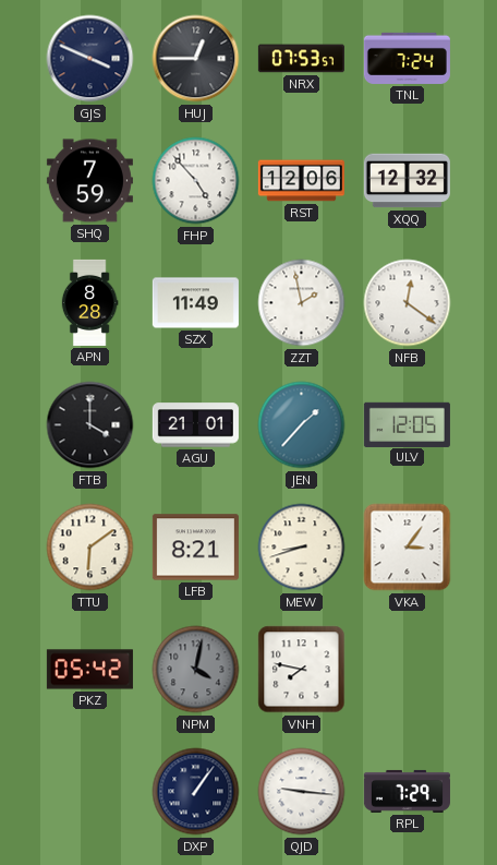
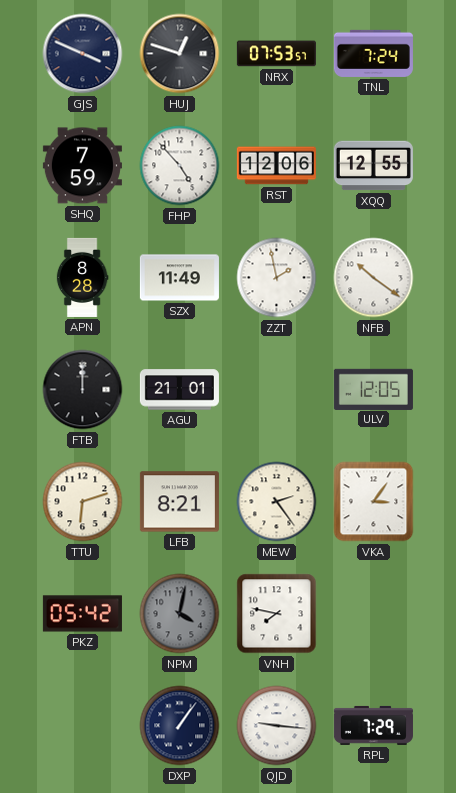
HUJ: 12:45 -> 12:48 (180, 54)
XQQ: 12:32 -> 12:55 (373, 166)
NFB: 12:21 -> 10:21 (374, 278)
FTB: 4:00 -> 12:00 (83, 390)
JEN: 1:37 -> none (302, 425)
TTU: 6:09 -> 6:12 (83, 502)
MEW: 8:42 -> 2:24 (277, 502)
